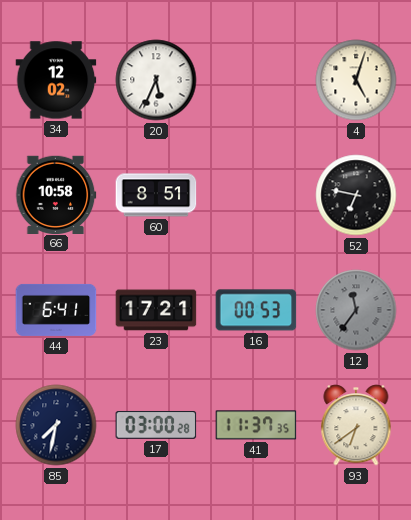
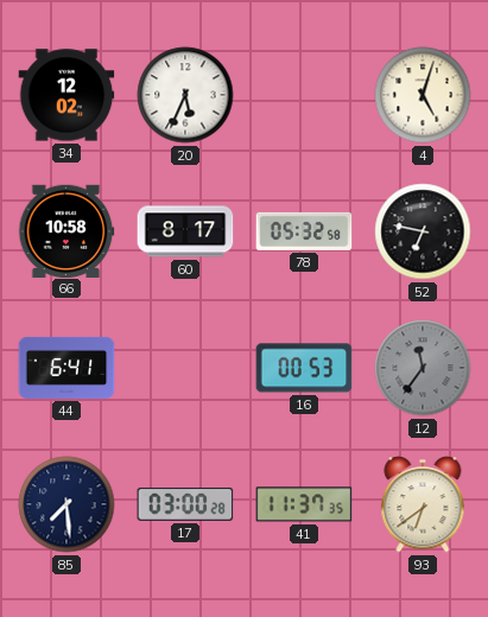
60: 8:51 -> 8:17 (185, 231)
78: none -> 05:32 (304, 231)
23: 17:21 -> none (156, 310)
85: 7:32 -> 7:29 (66, 504)
